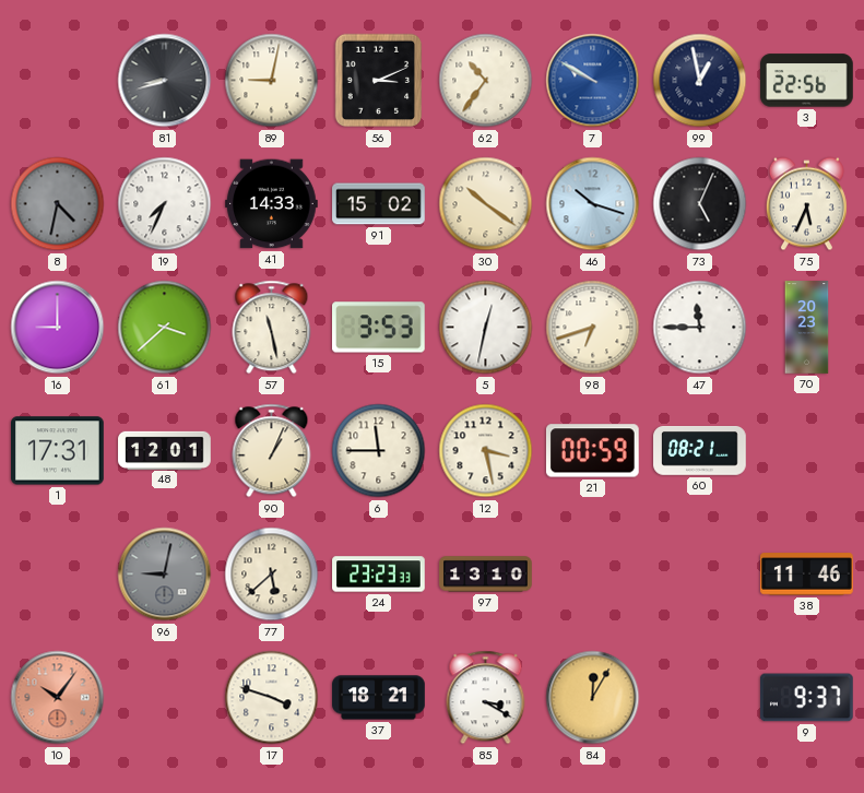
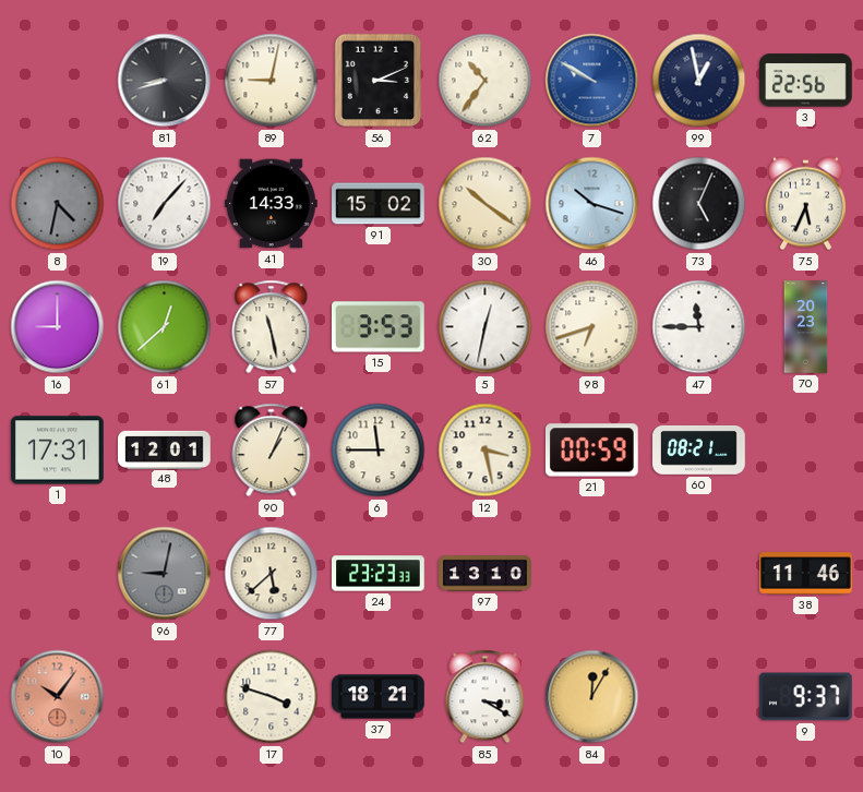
19: 7:34 -> 7:07 (165, 204)
61: 3:38 -> 12:38 (165, 327)
